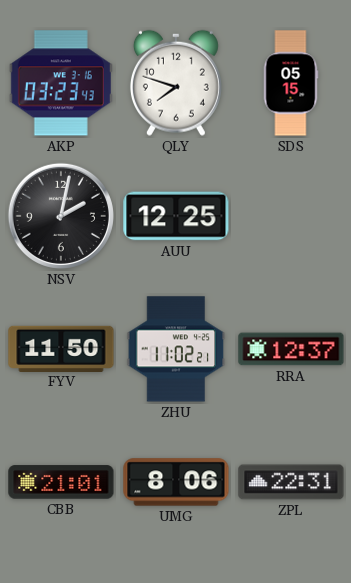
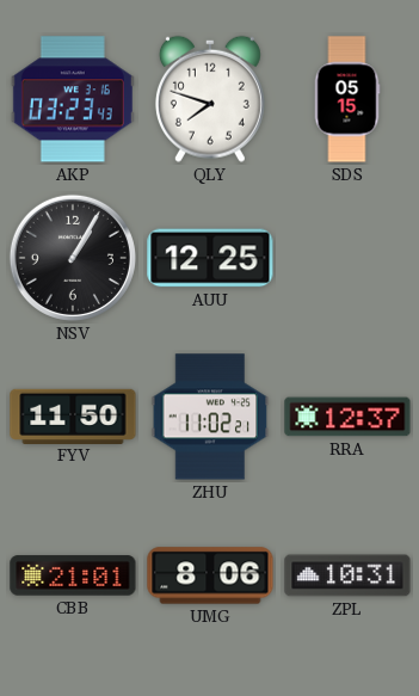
NSV: 2:02 -> 1:05 (73, 258)
ZPL: 22:31 -> 10:31 (347, 575)
